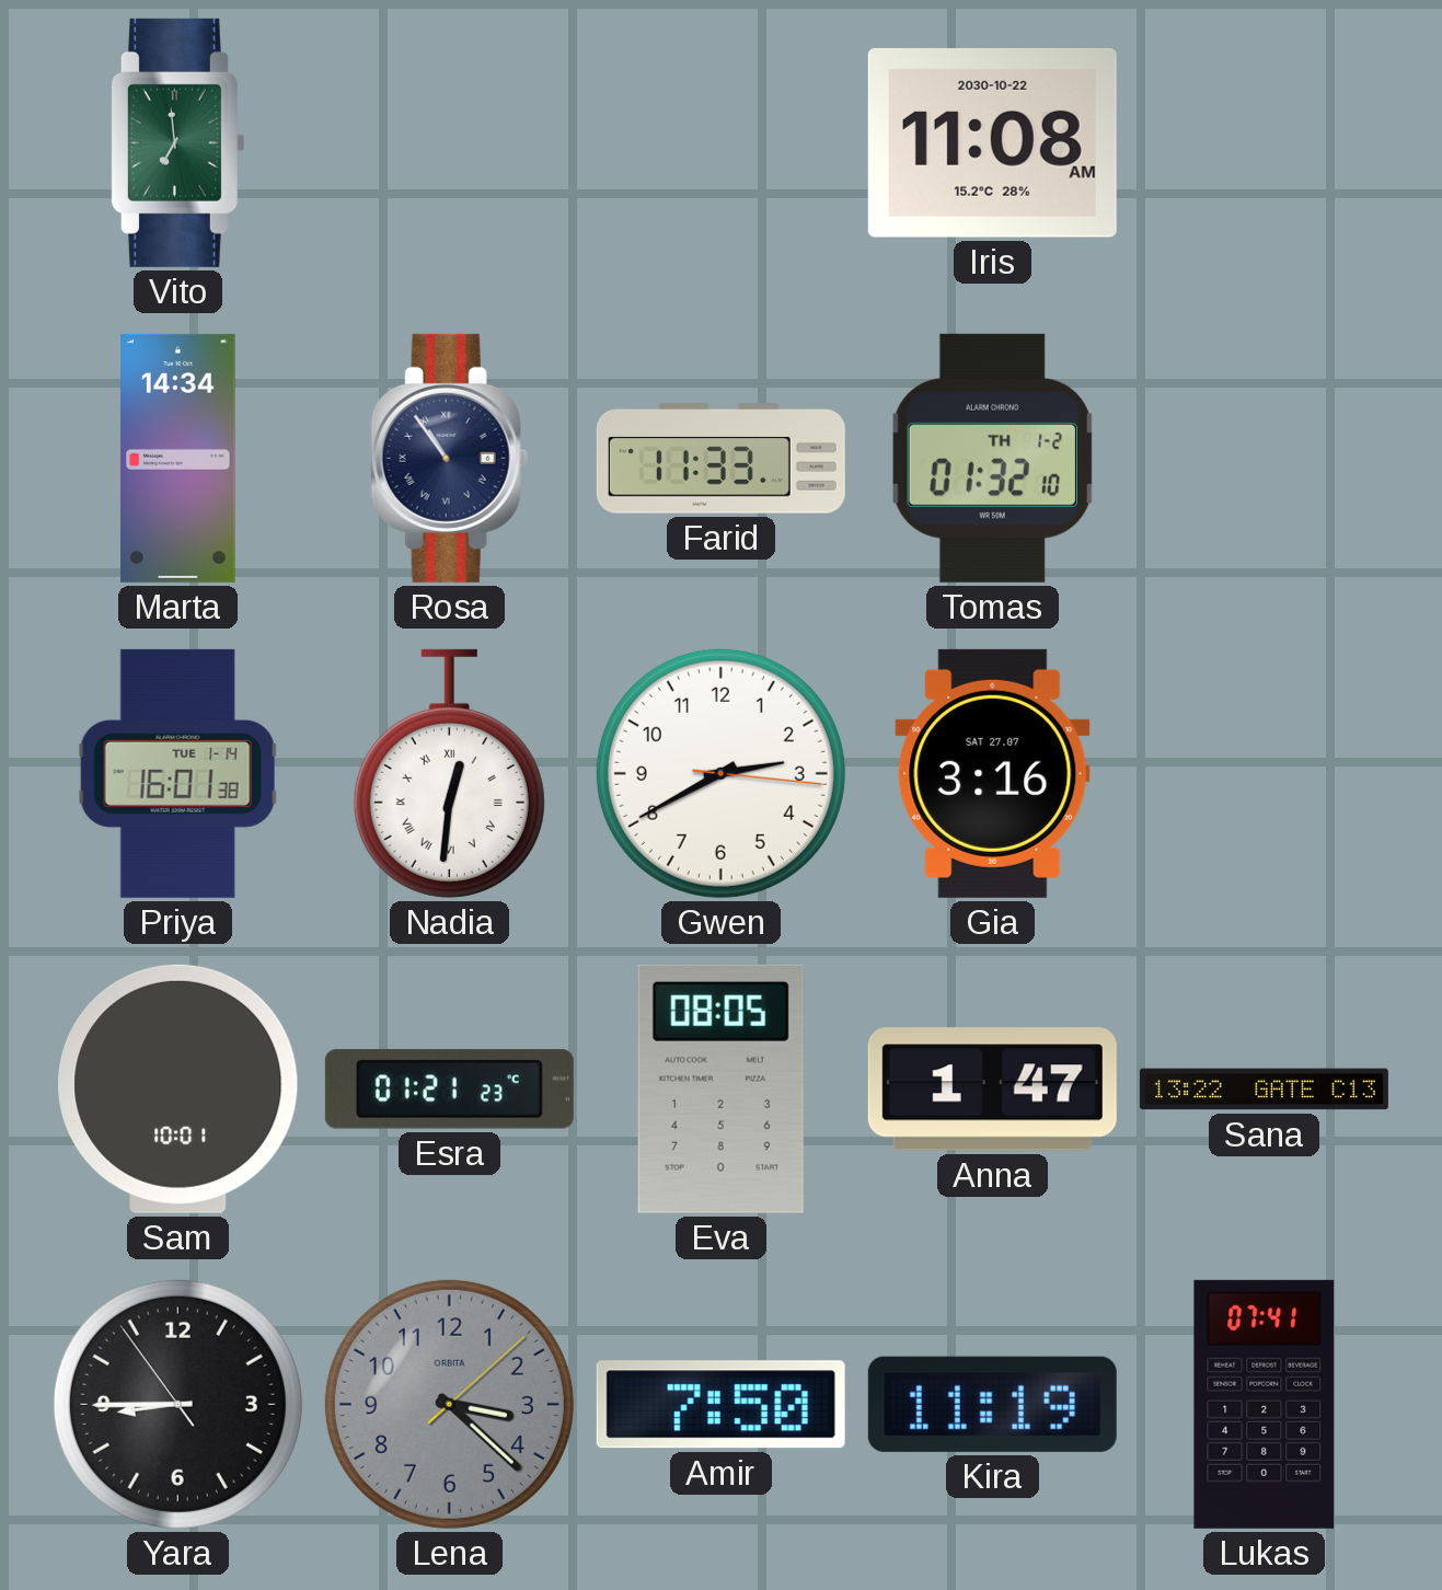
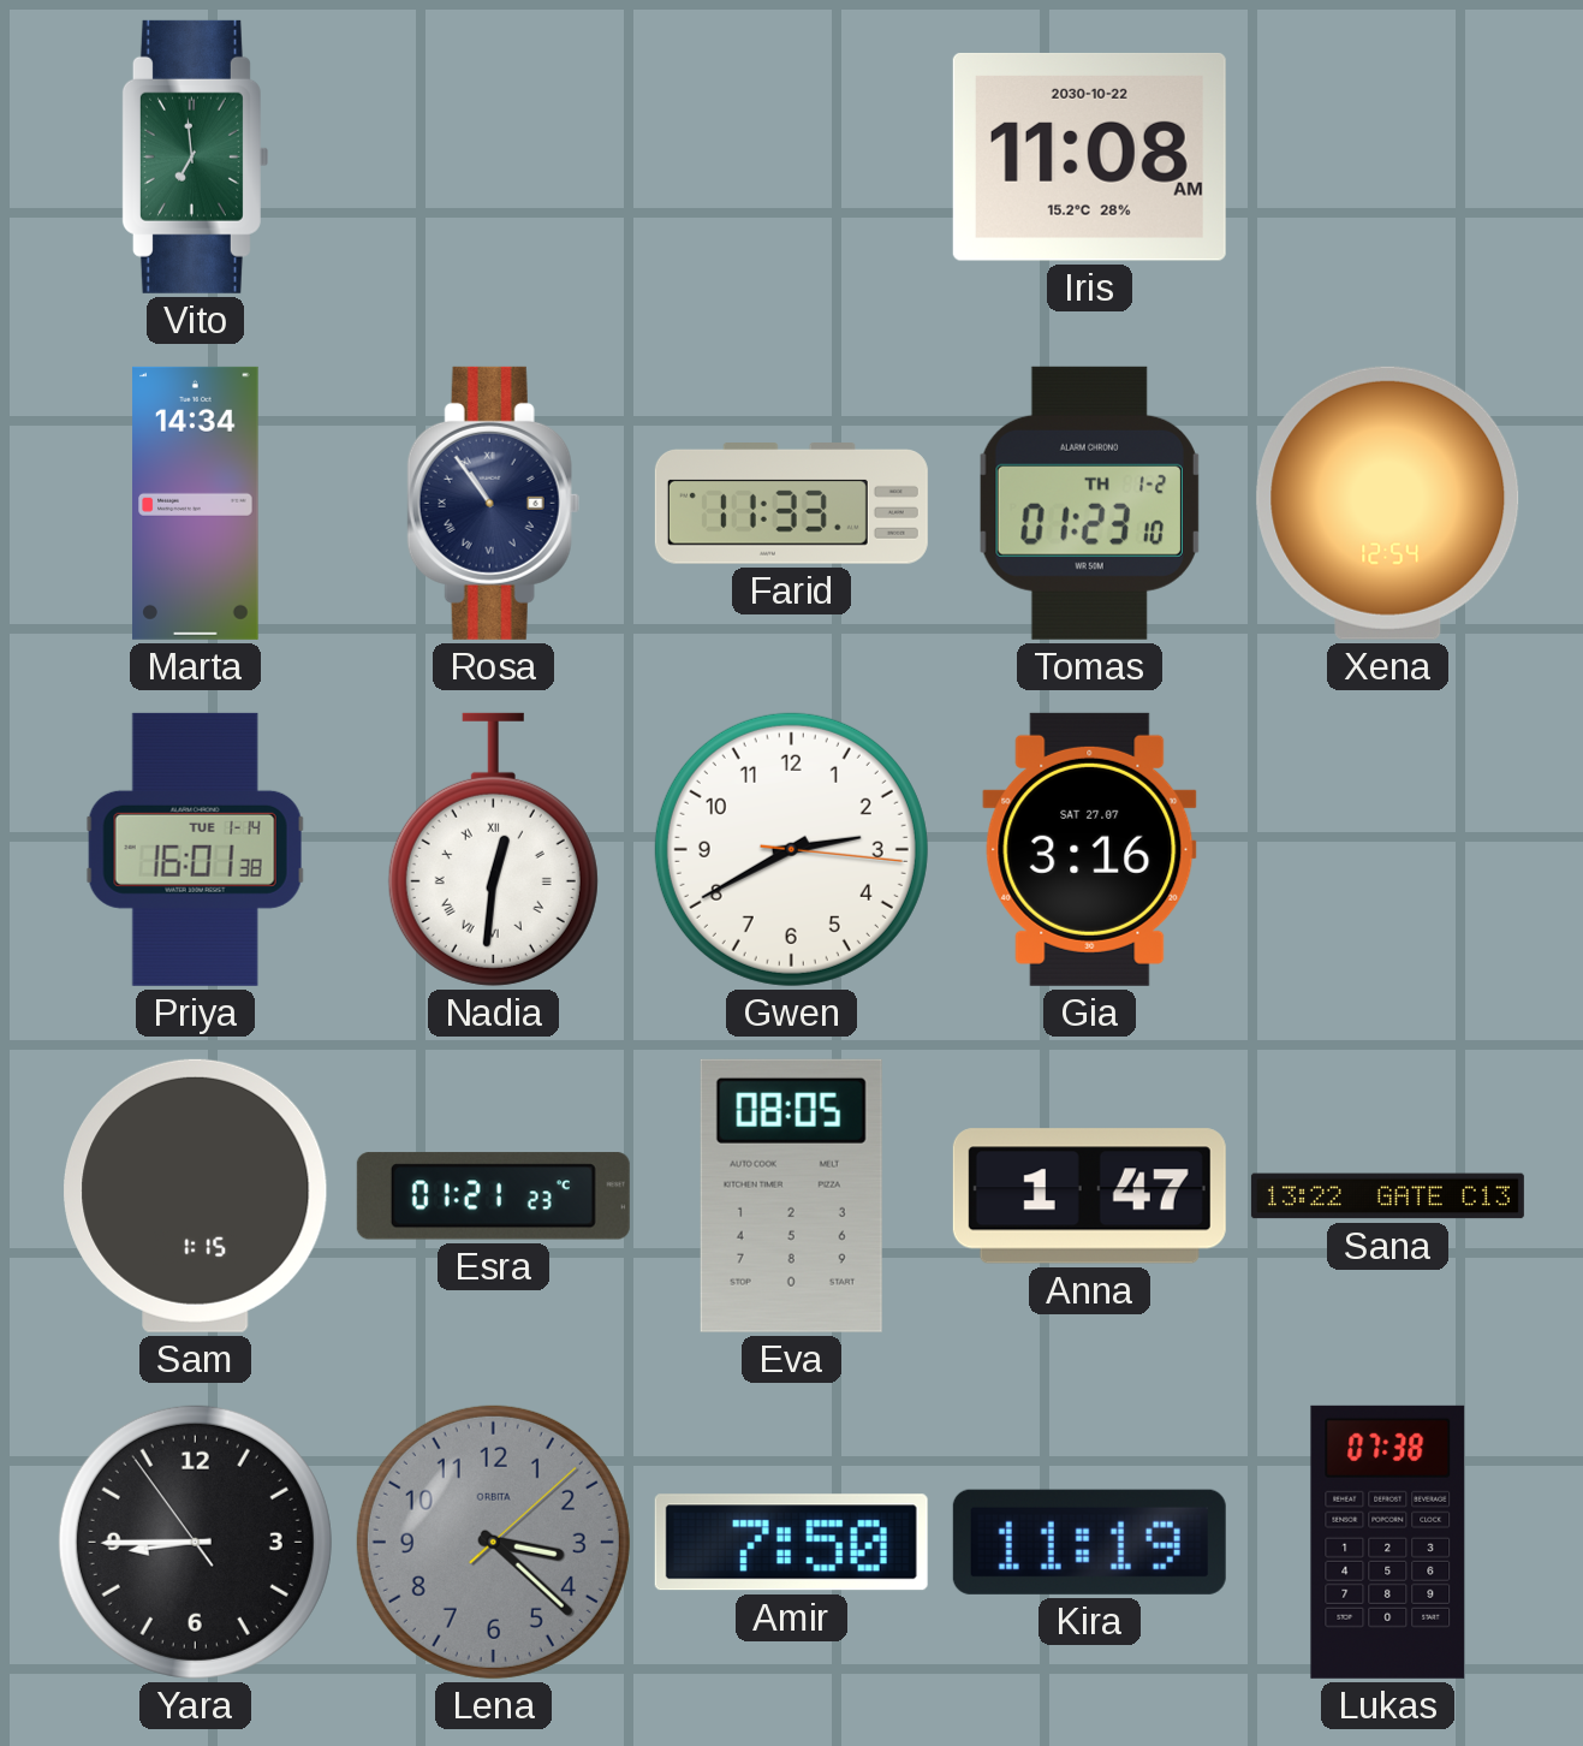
Tomas: 01:32 -> 01:23 (1089, 503)
Xena: none -> 12:54 (1388, 503)
Sam: 10:01 -> 1:15 (196, 1195)
Lukas: 07:41 -> 07:38 (1388, 1542)
